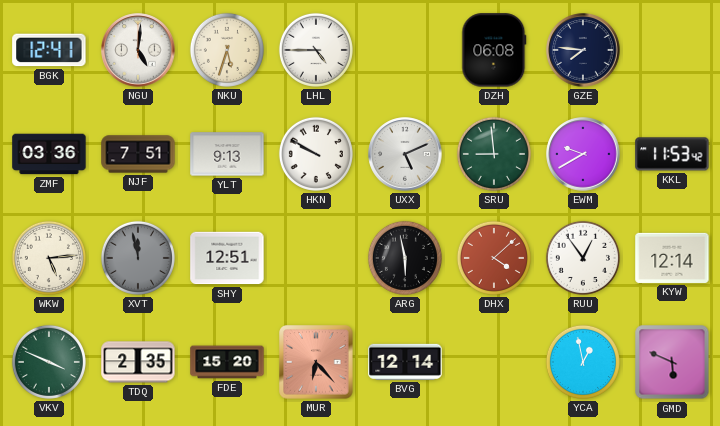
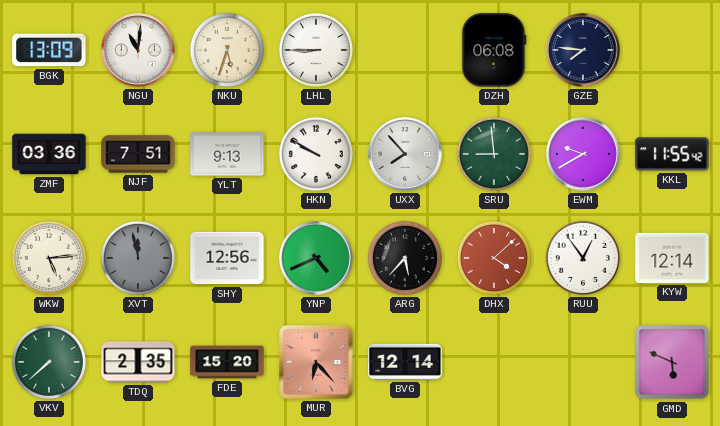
BGK: 12:41 -> 13:09 (49, 50)
NGU: 5:01 -> 11:01 (138, 50)
LHL: 4:45 -> 8:45 (316, 50)
UXX: 5:11 -> 7:53 (405, 154)
KKL: 11:53 -> 11:55 (672, 154)
SHY: 12:51 -> 12:56 (227, 258)
YNP: none -> 4:41 (316, 258)
ARG: 5:58 -> 5:37 (405, 258)
VKV: 3:49 -> 7:38 (49, 362)
YCA: 12:58 -> none (583, 362)
